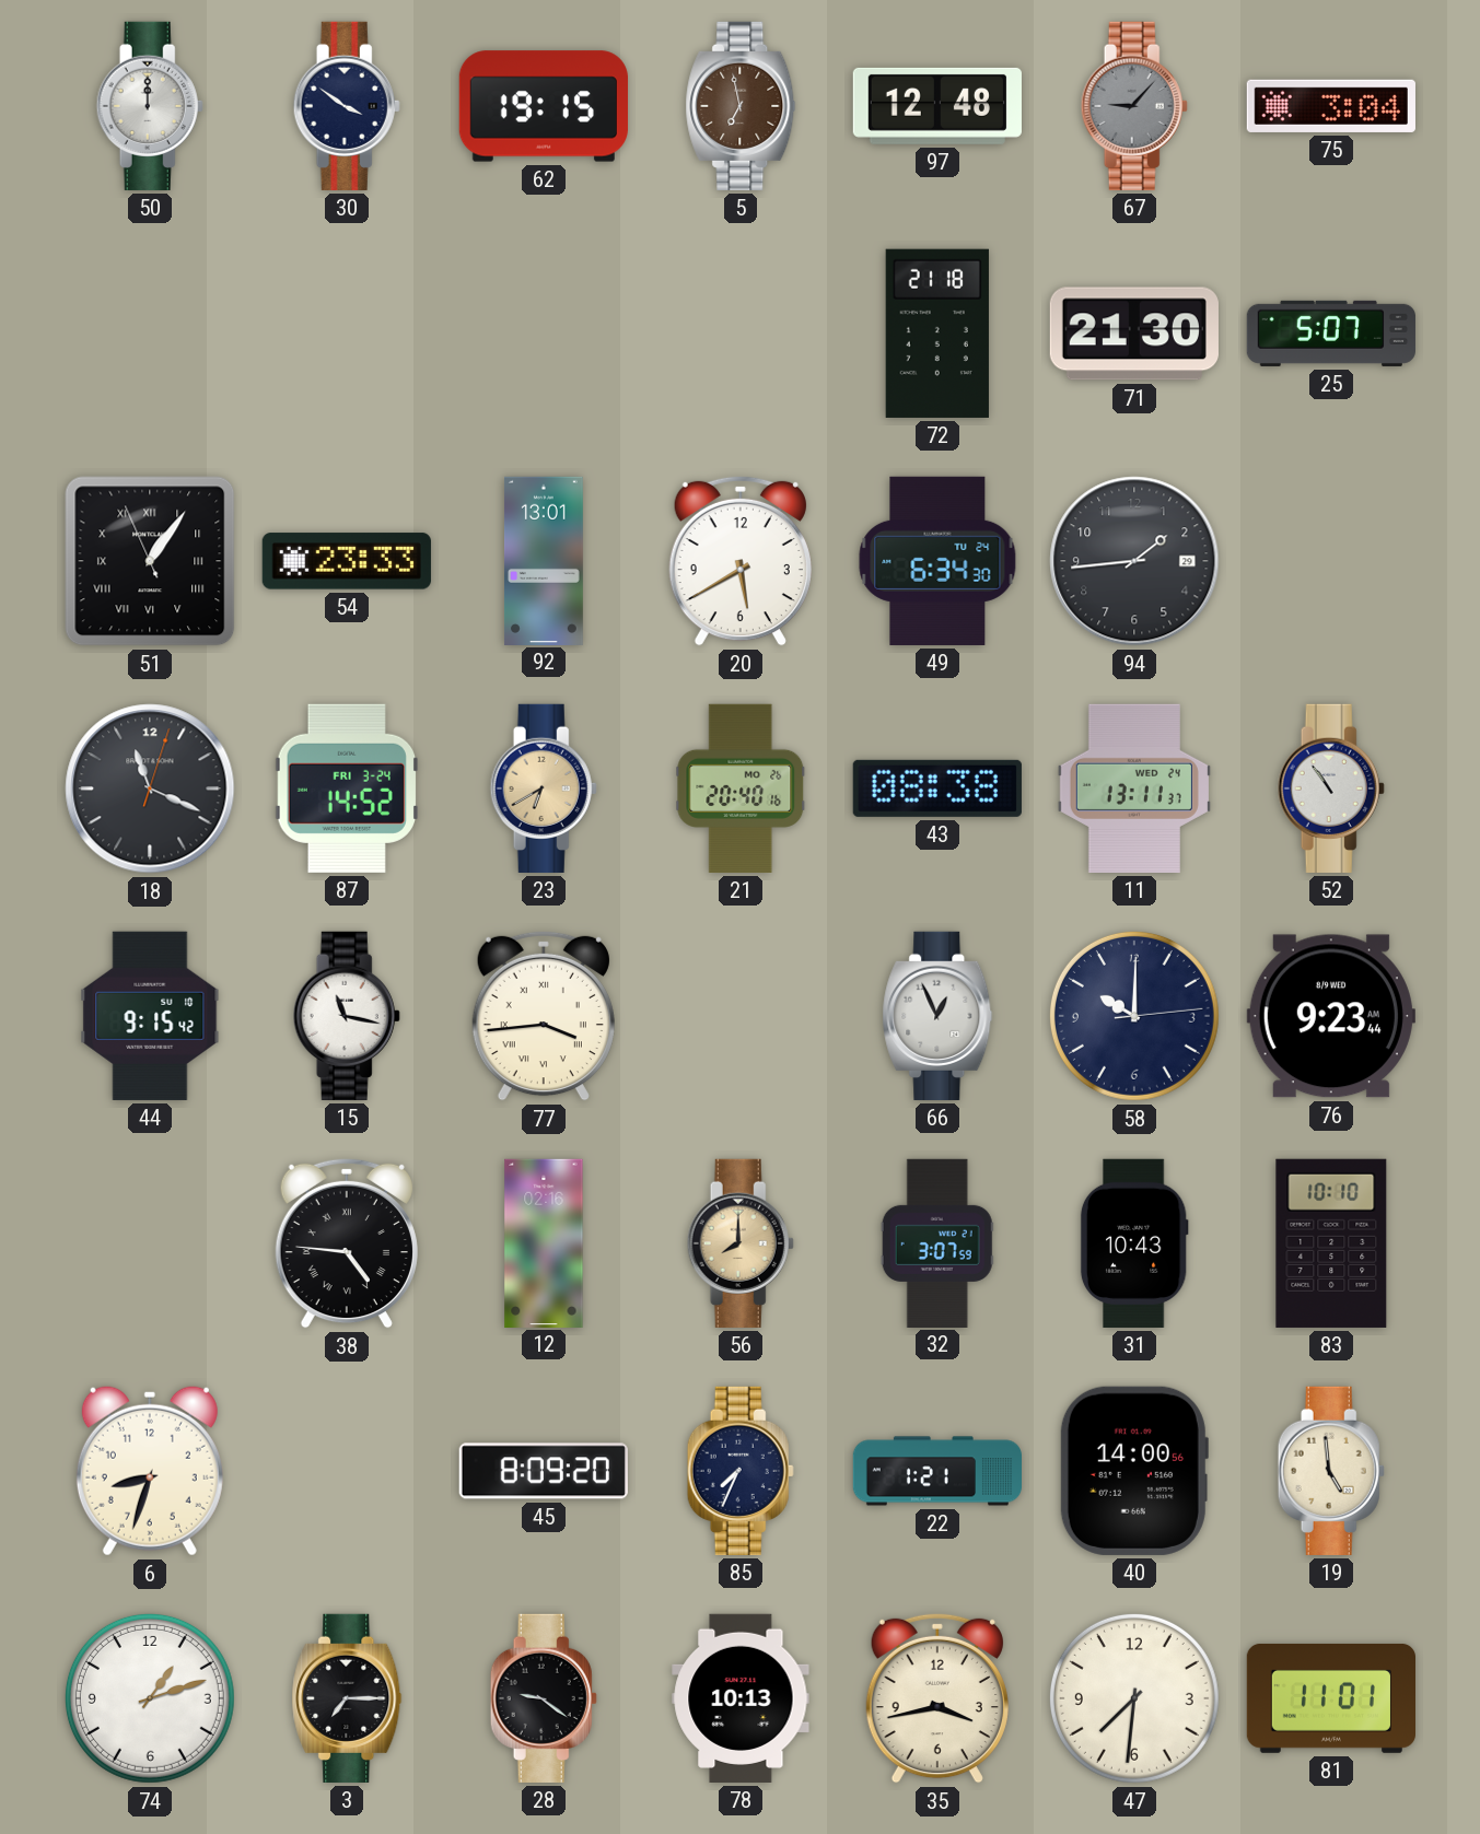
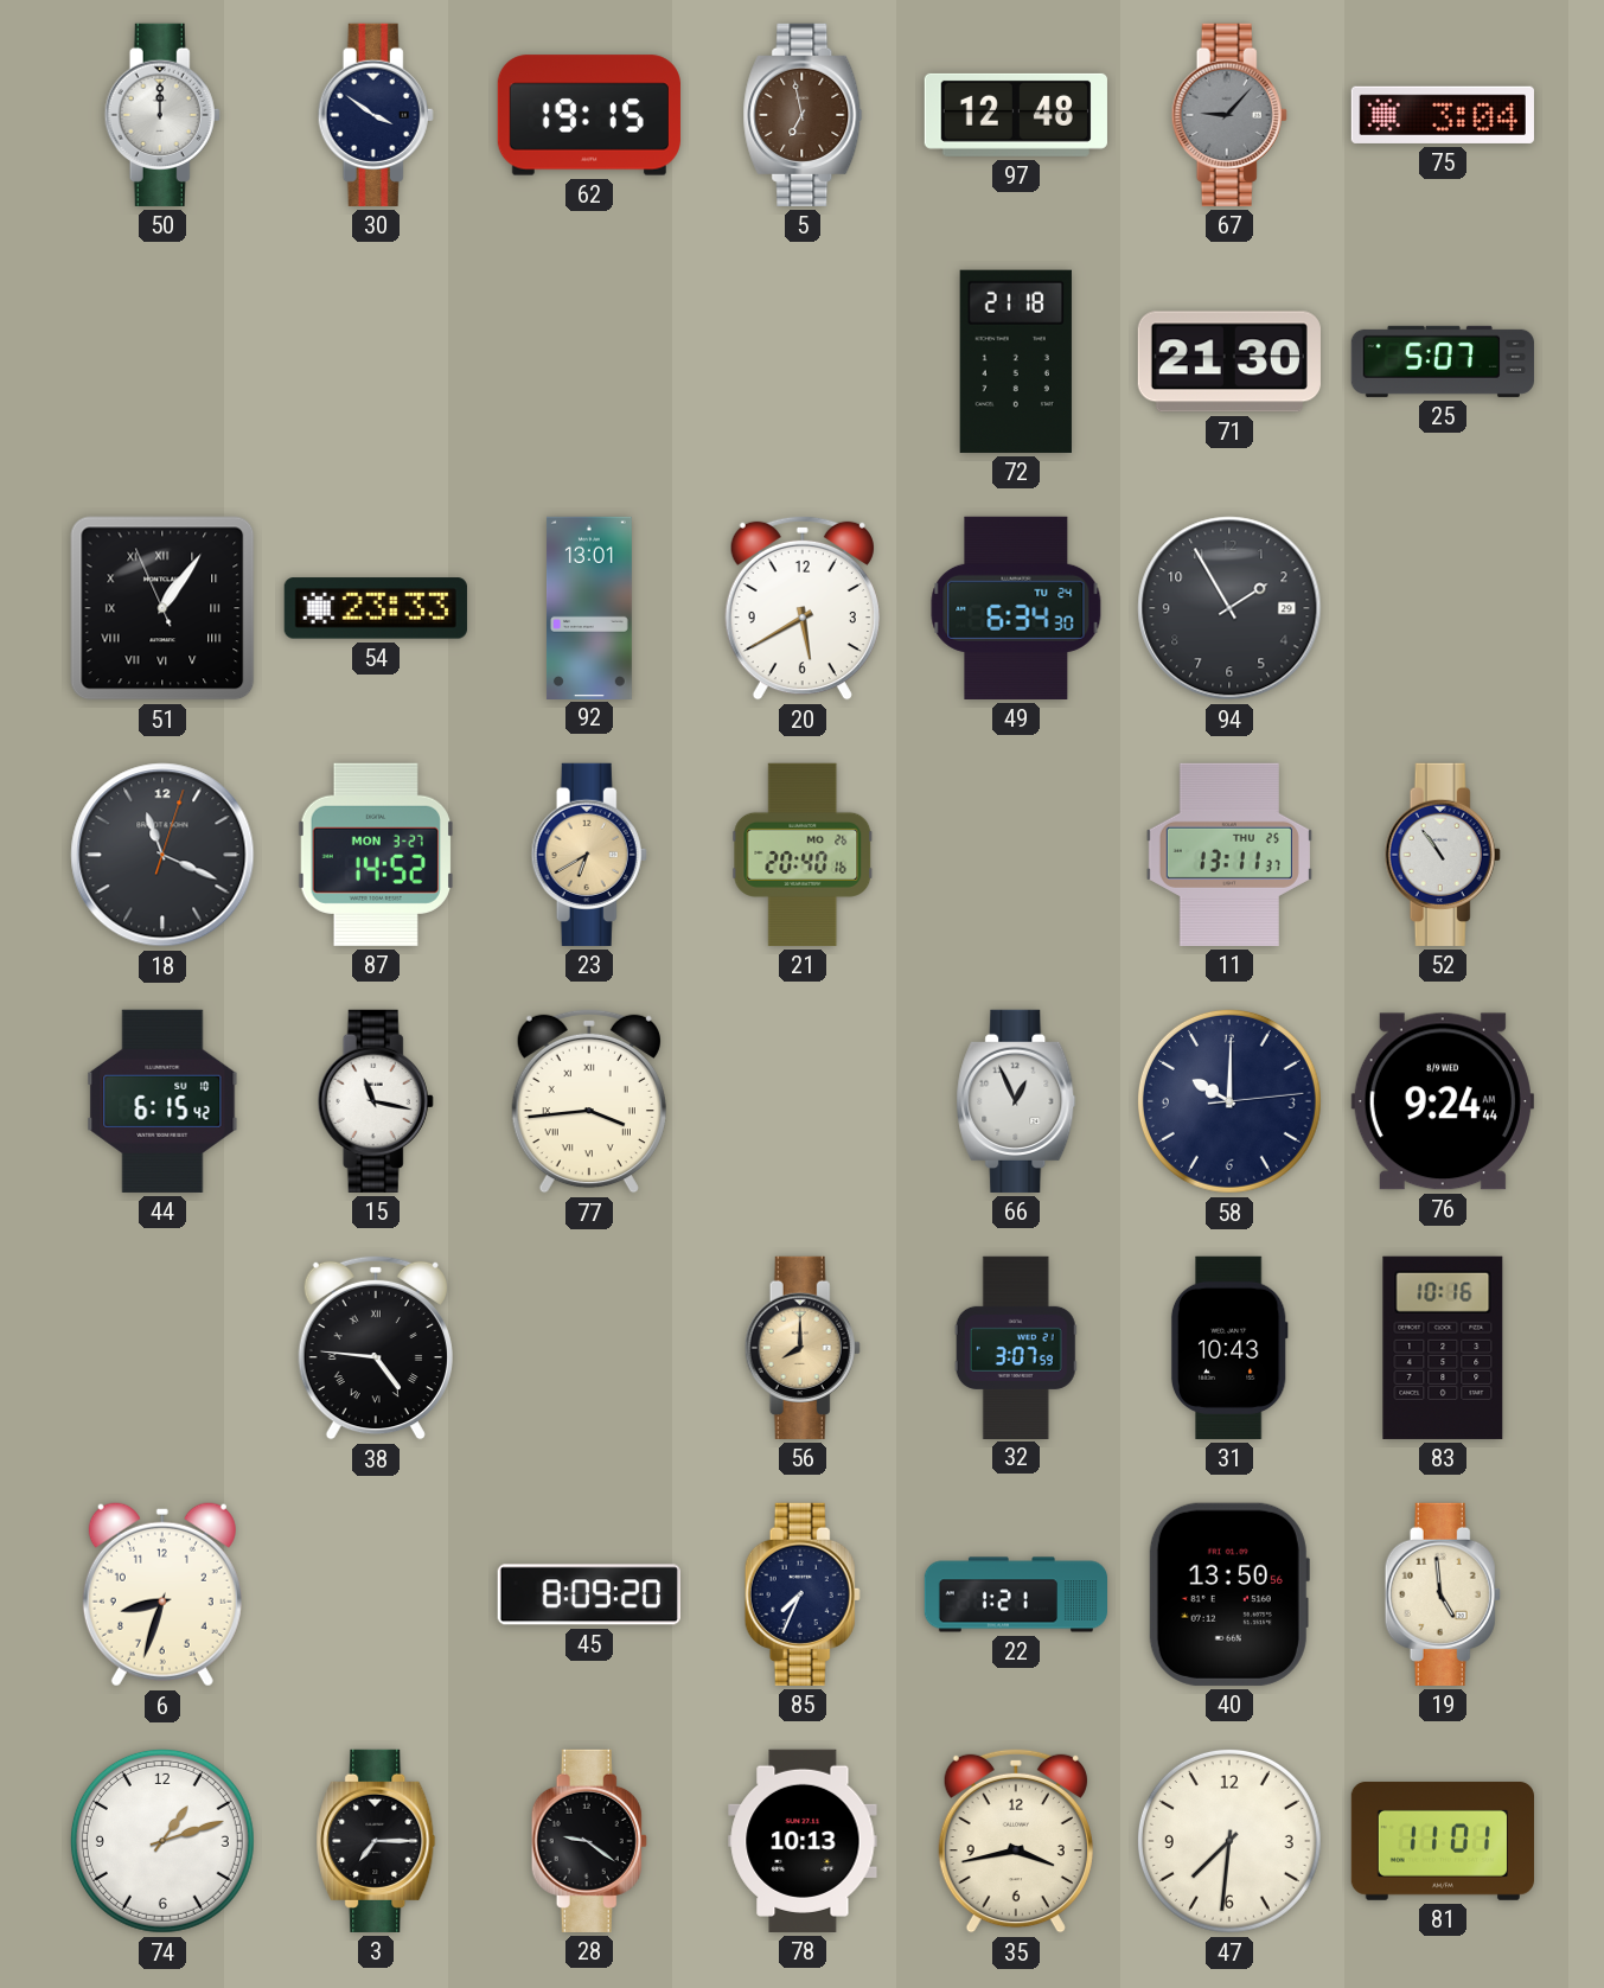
94: 1:44 -> 1:55 (1229, 608)
87 date: FRI 3-24 -> MON 3-27 (376, 855)
43: 08:38 -> none (937, 788)
11 date: WED 24 -> THU 25 (1229, 855)
44: 9:15 -> 6:15 (162, 1101)
76: 9:23 -> 9:24 (1443, 1101)
12: 02:16 -> none (544, 1242)
83: 10:10 -> 10:16 (1443, 1348)
40: 14:00 -> 13:50 (1229, 1594)
